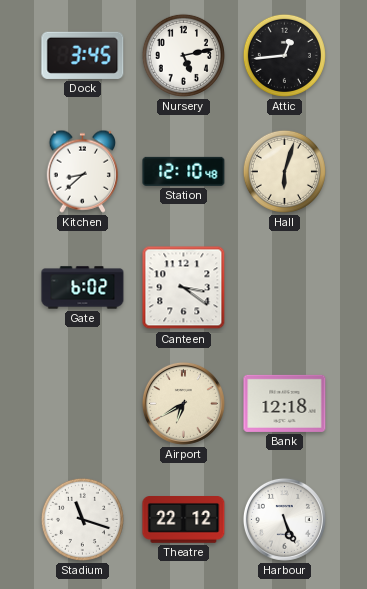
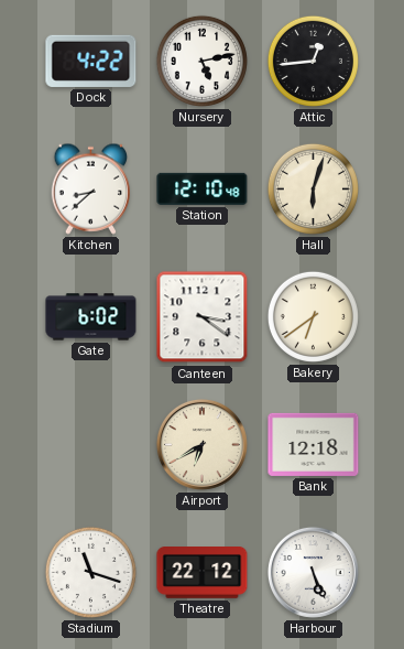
Dock: 3:45 -> 4:22 (91, 61)
Bakery: none -> 6:39 (313, 316)
